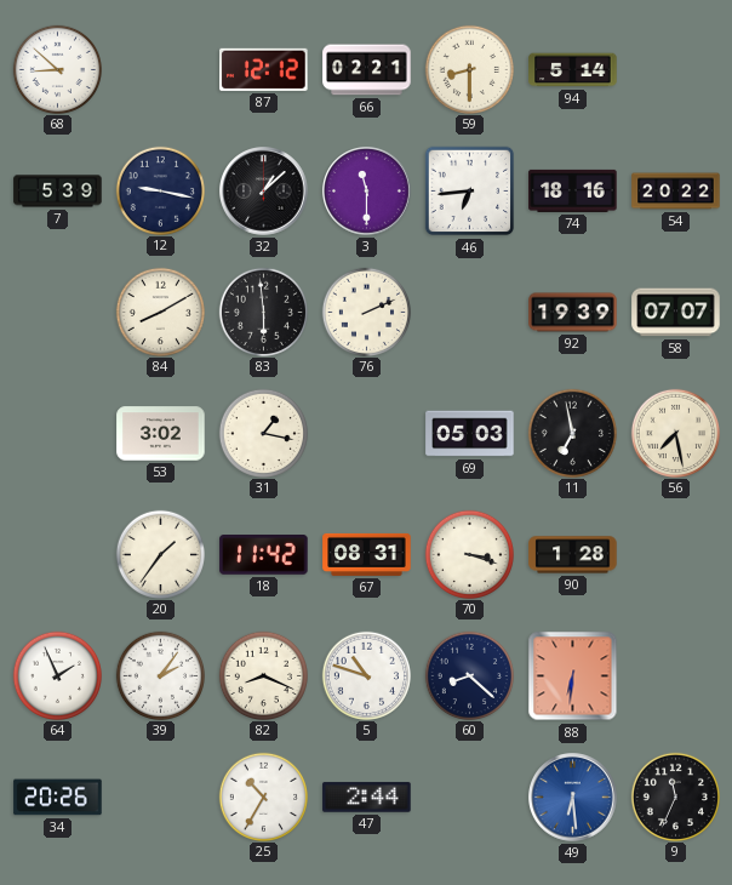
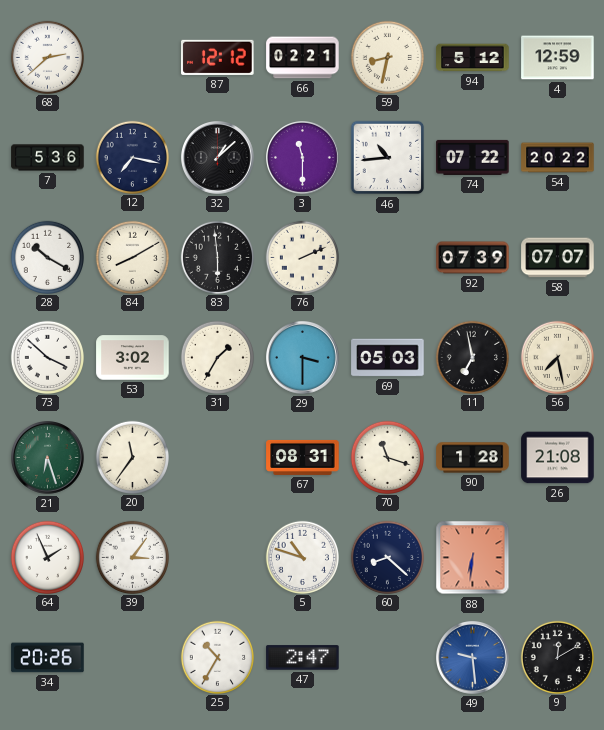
68: 8:52 -> 2:38 (47, 57)
59: 8:30 -> 8:32 (387, 57)
94: 5:14 -> 5:12 (473, 58)
4: none -> 12:59 (558, 58)
7: 5:39 -> 5:36 (48, 158)
12: 9:17 -> 7:17 (132, 157)
46: 6:44 -> 10:44 (388, 158)
74: 18:16 -> 07:22 (473, 157)
28: none -> 10:20 (47, 257)
92: 19:39 -> 07:39 (473, 258)
73: none -> 3:52 (47, 357)
31: 1:17 -> 1:35 (217, 357)
29: none -> 3:30 (303, 358)
21: none -> 6:27 (48, 458)
20: 1:36 -> 11:36 (132, 457)
18: 11:42 -> none (264, 555)
70: 3:18 -> 11:18 (387, 457)
26: none -> 21:08 (558, 458)
39: 2:06 -> 3:06 (132, 557)
82: 8:19 -> none (263, 675)
47: 2:44 -> 2:47 (303, 658)
49: 6:29 -> 9:29 (473, 658)
9: 11:34 -> 12:10 (557, 657)
